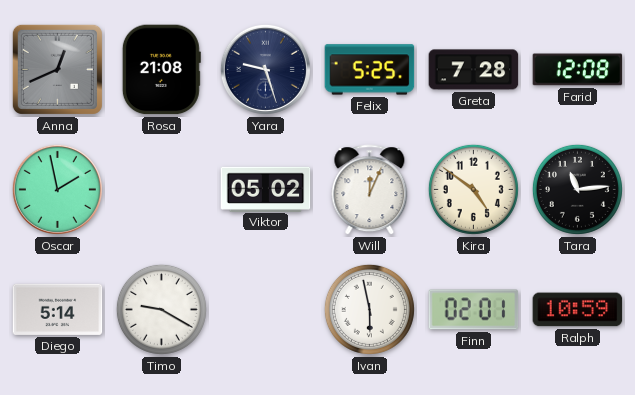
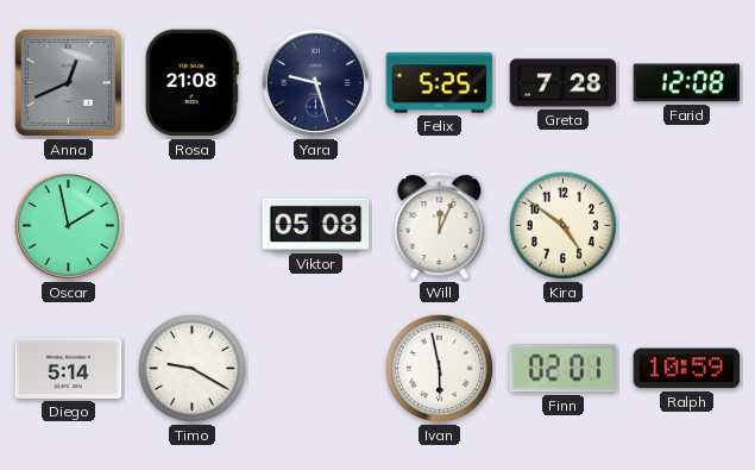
Viktor: 05:02 -> 05:08 (316, 225)
Tara: 11:14 -> none (577, 189)
